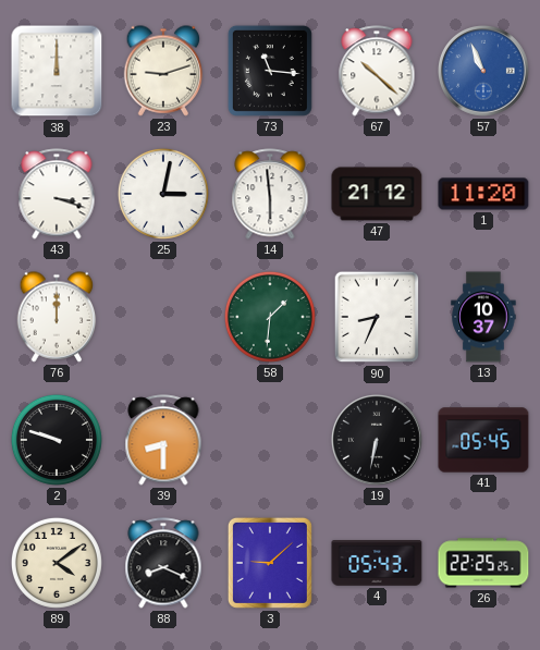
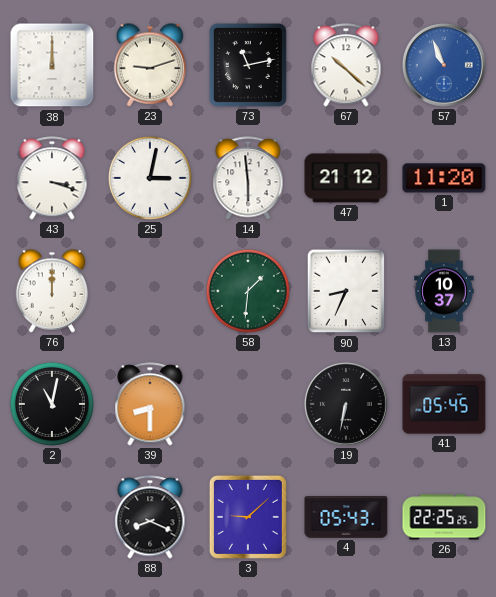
73: 11:16 -> 11:13 (248, 65)
2: 9:48 -> 11:02 (52, 404)
89: 4:09 -> none (57, 563)
